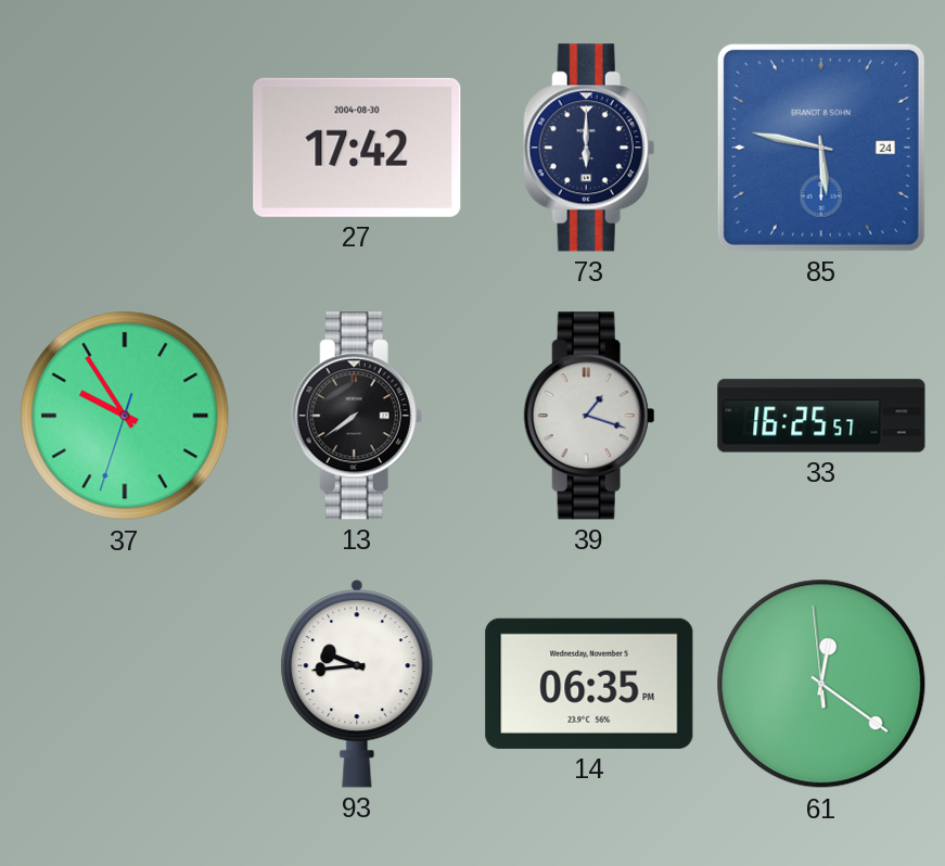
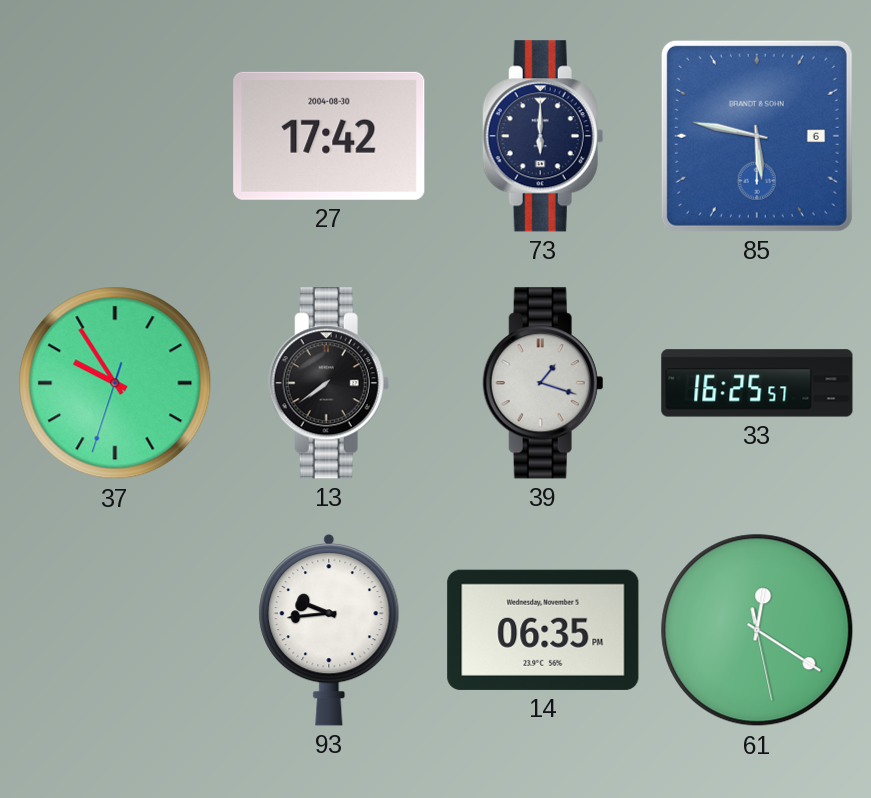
85 date: 24 -> 6 (757, 136)
61: 12:20:59 -> 12:20:28 (757, 630)
